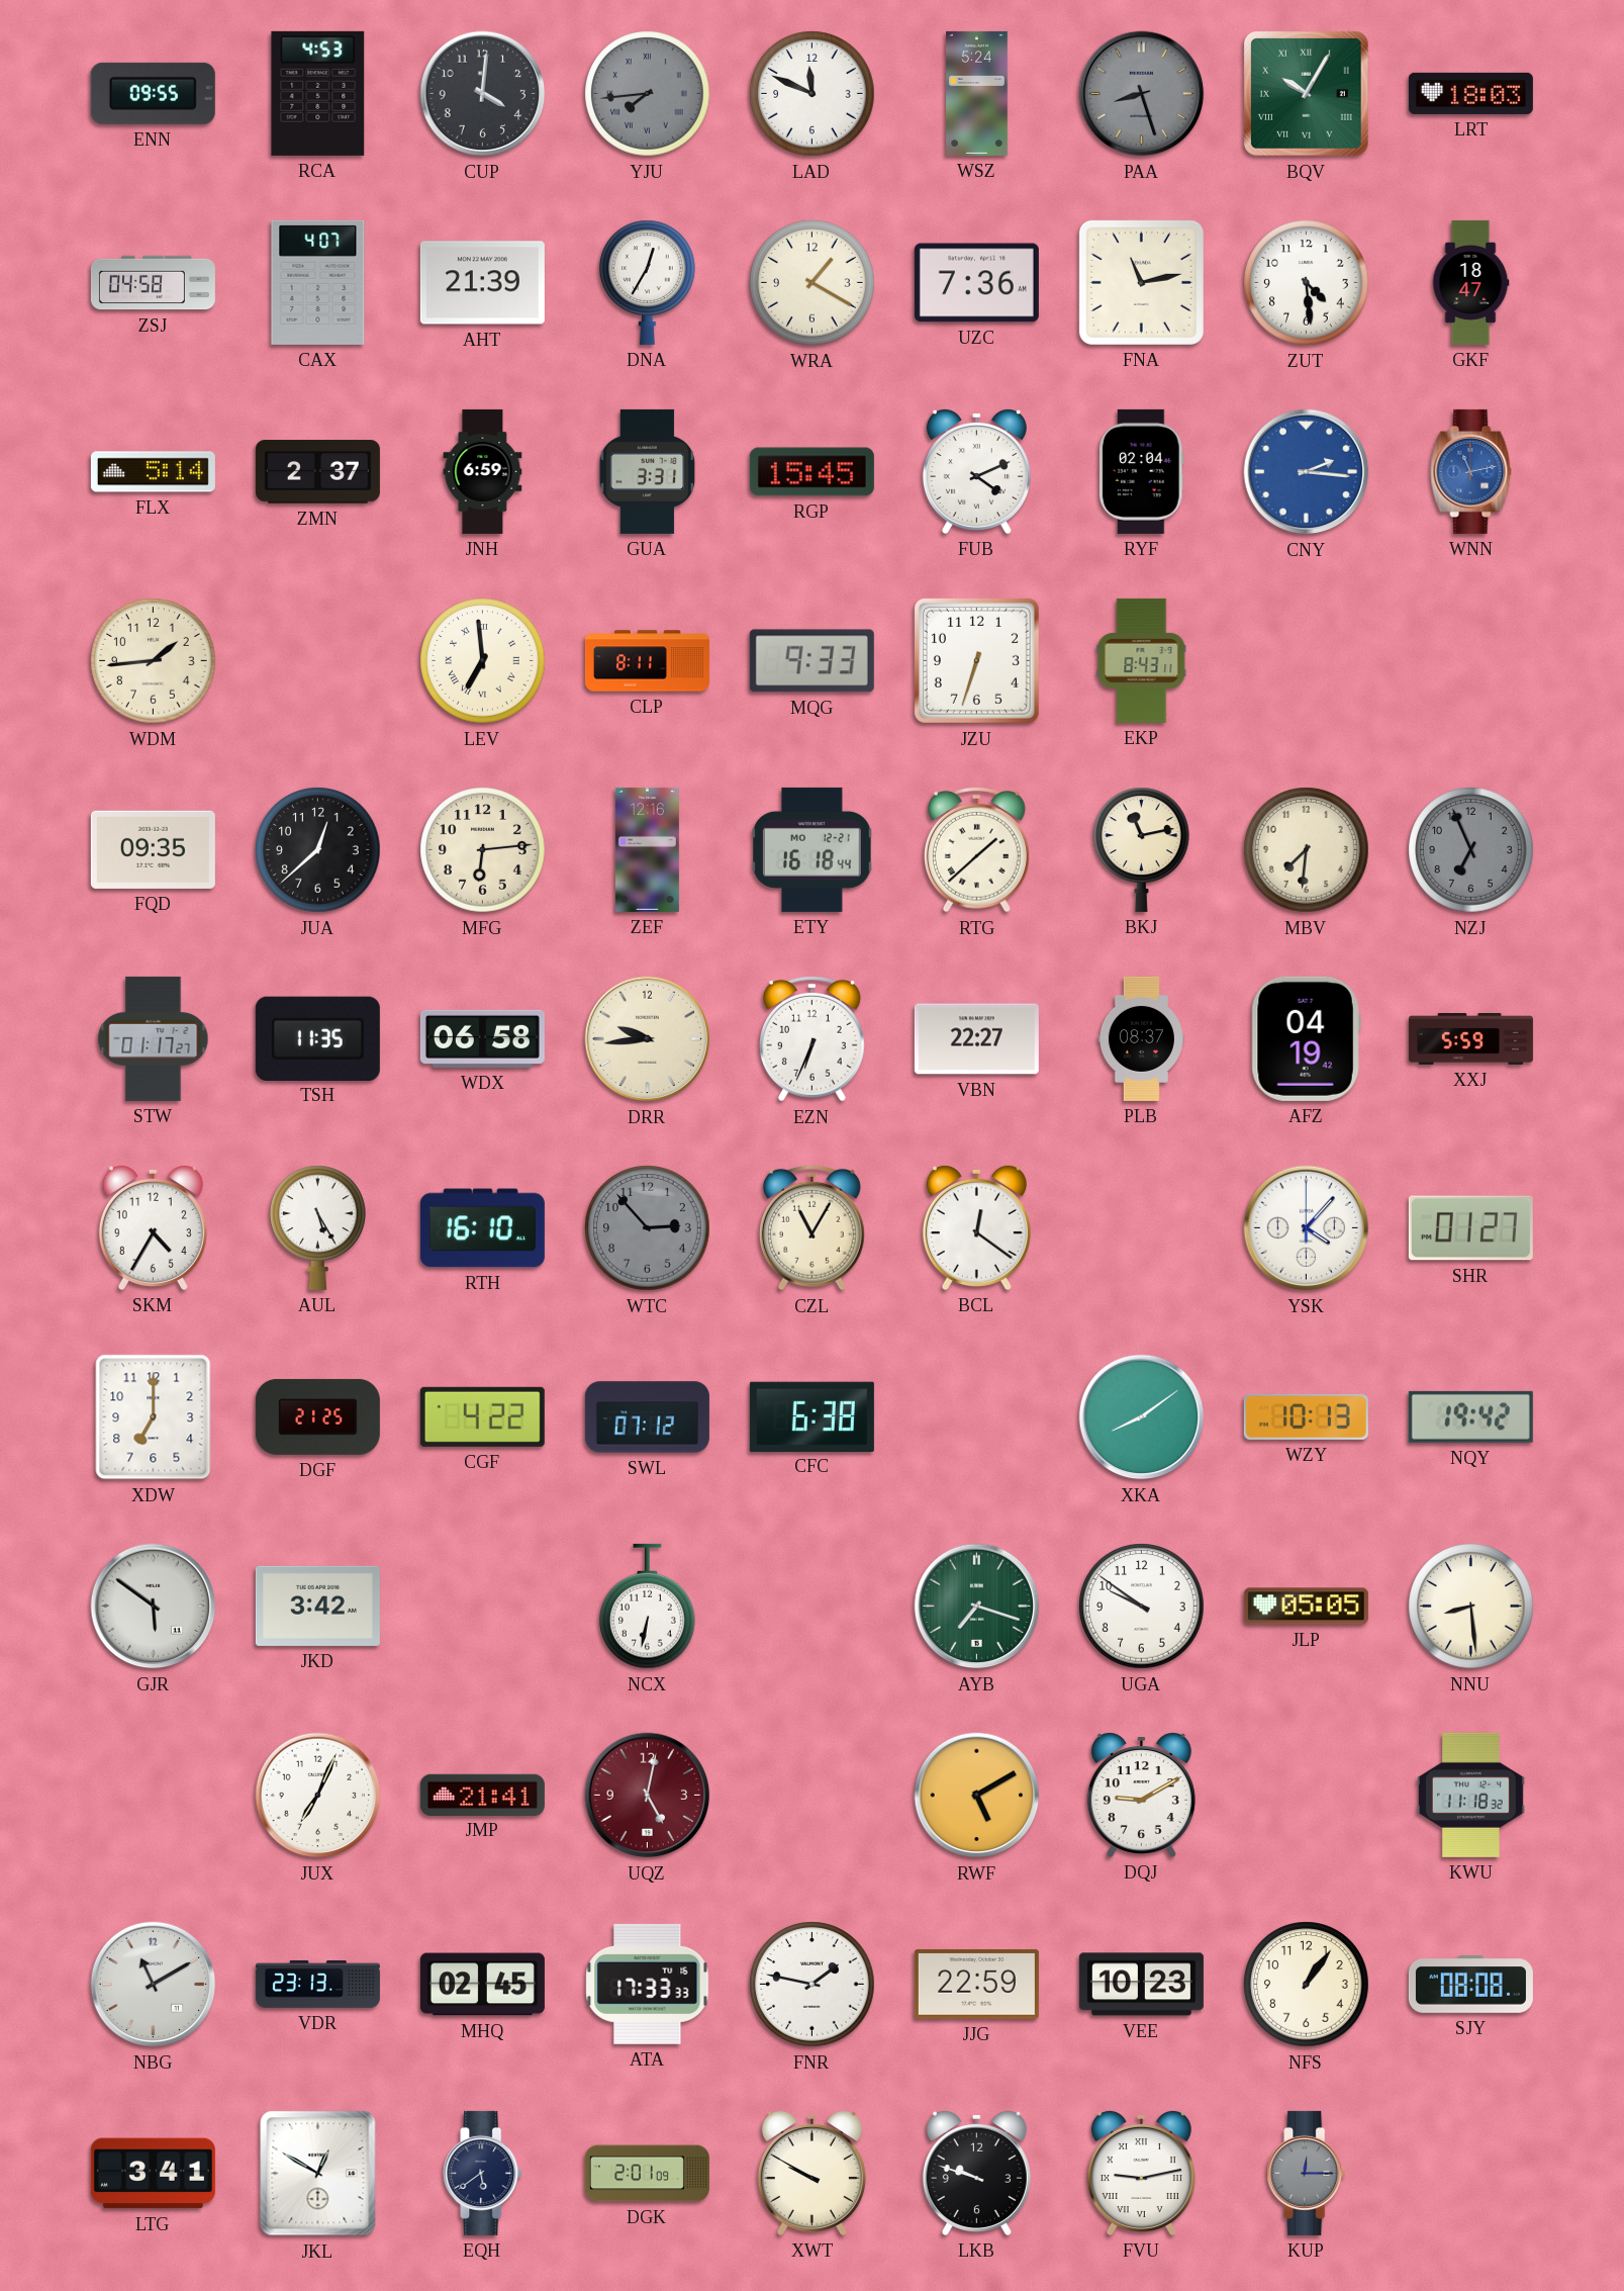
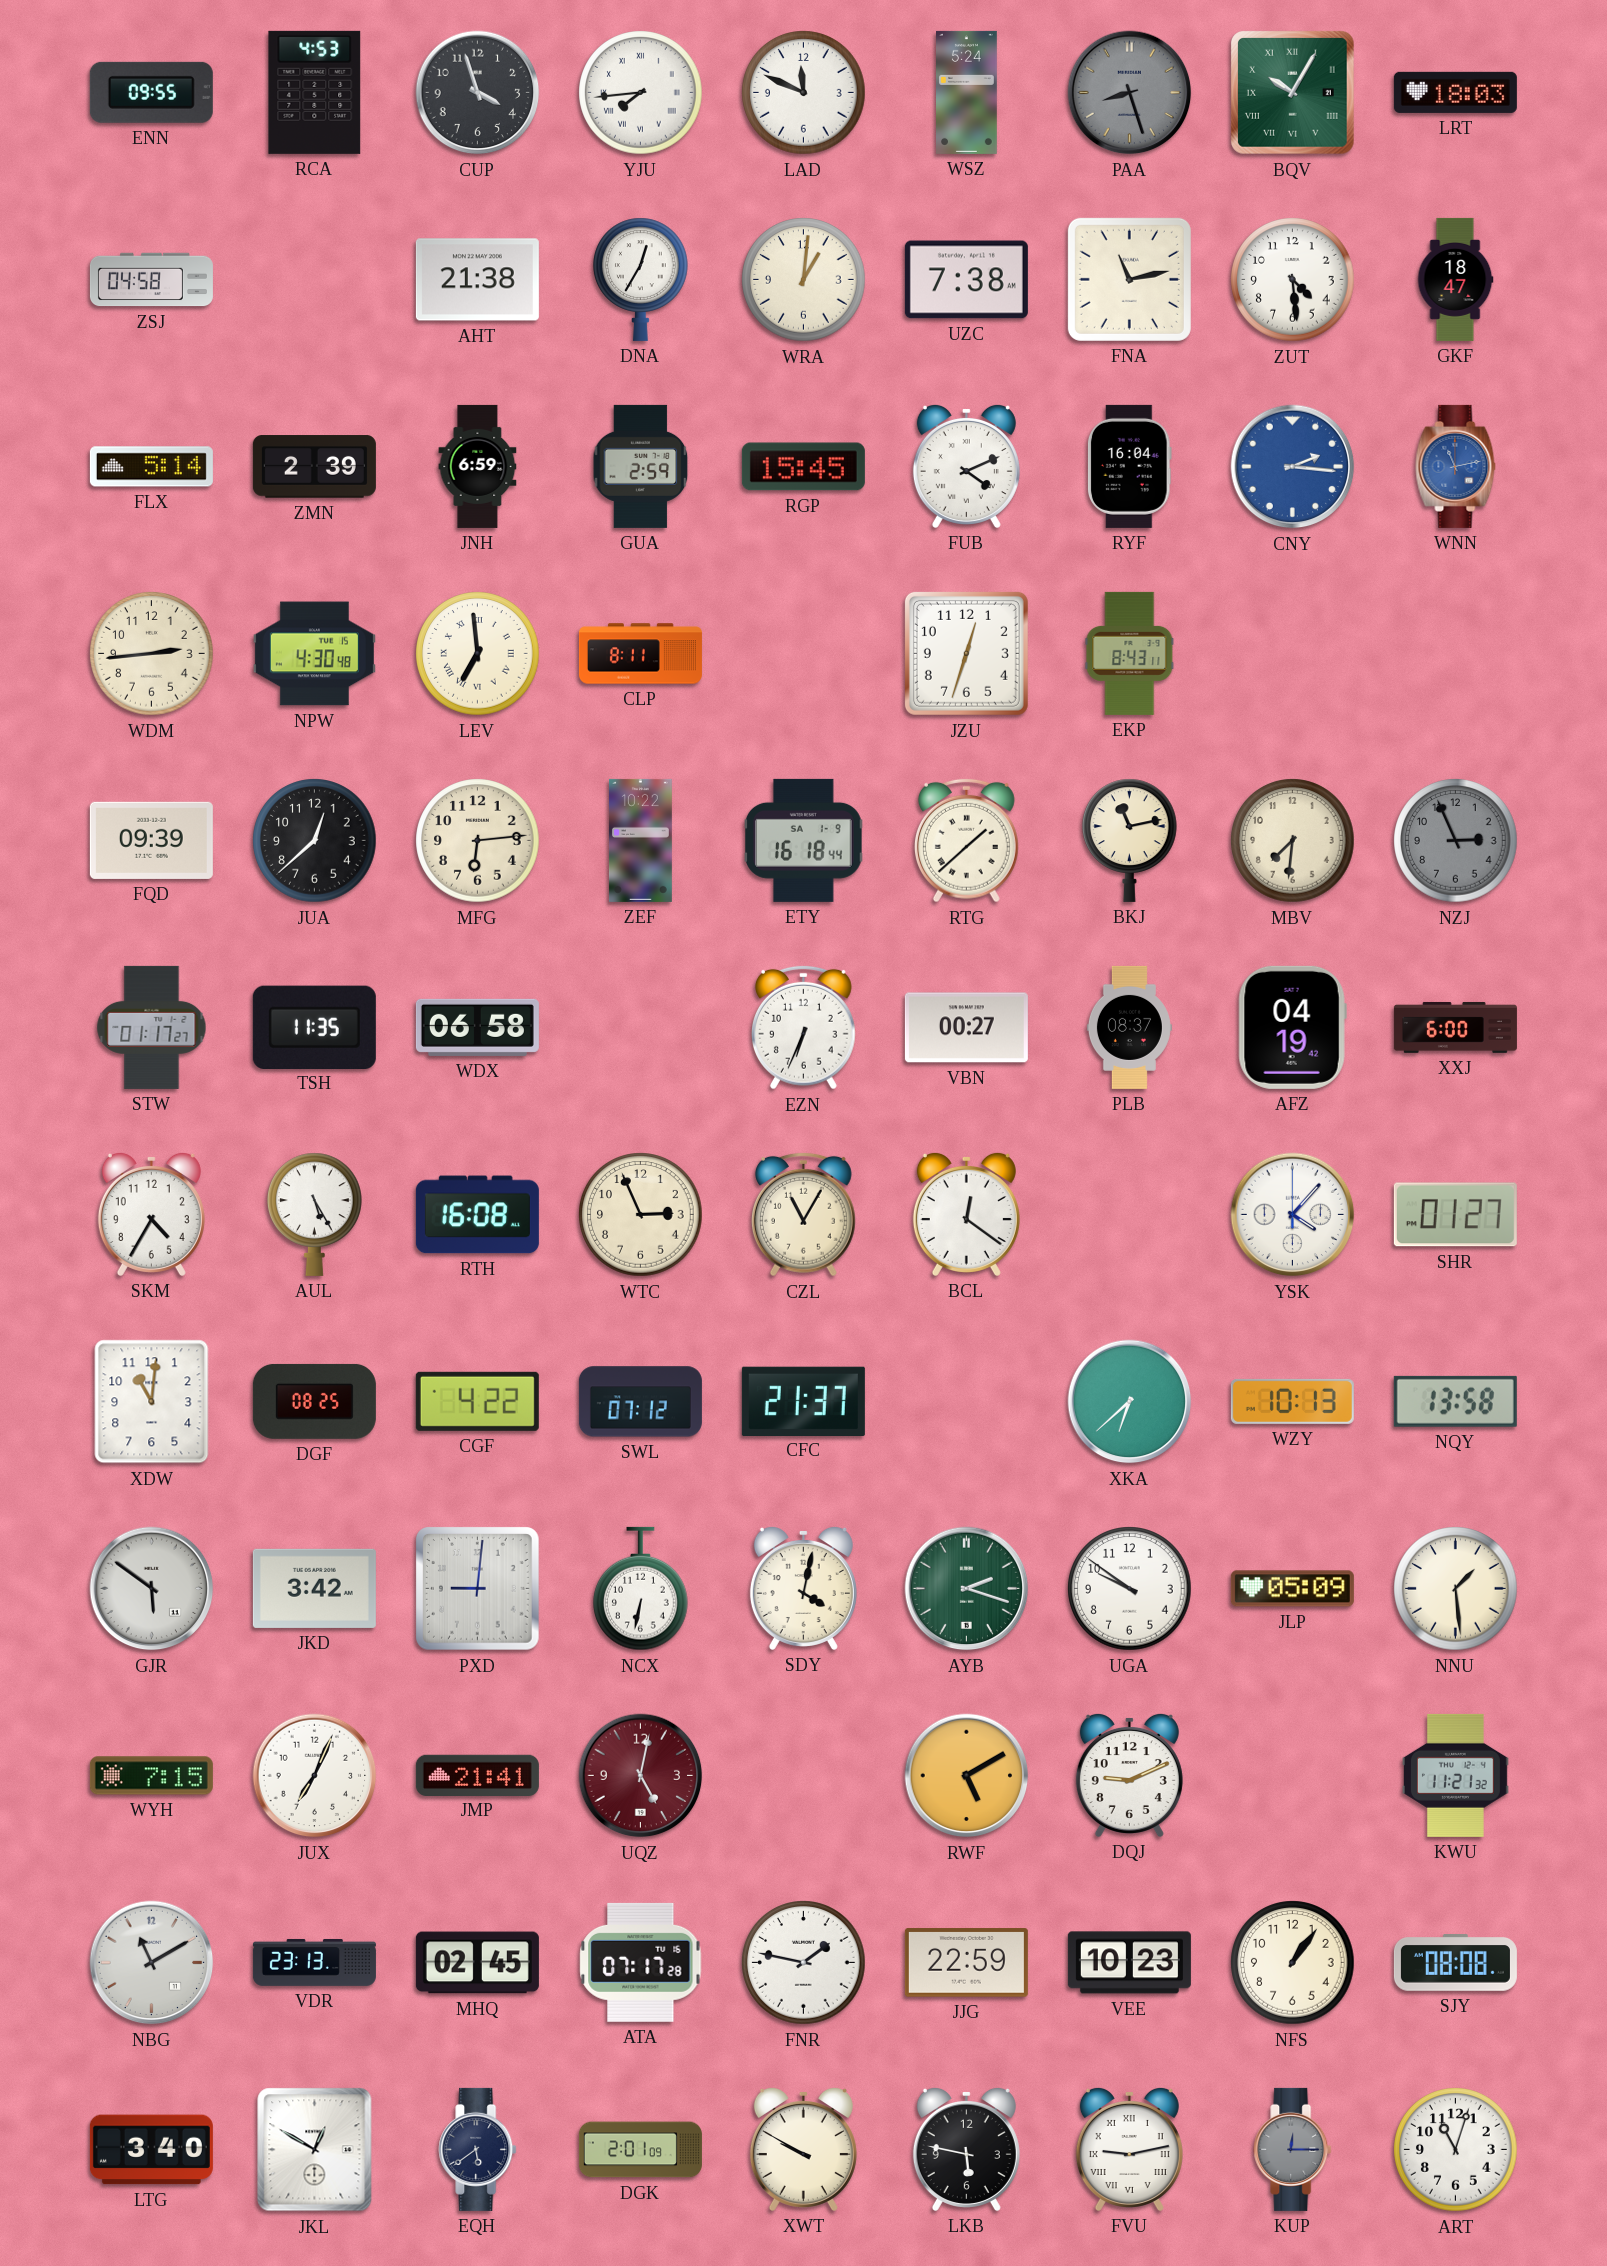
CUP: 4:01 -> 3:57 (478, 93)
YJU dial: grey -> white (641, 93)
CAX: 4:07 -> none (318, 282)
AHT: 21:39 -> 21:38 (477, 280)
WRA: 1:20 -> 1:01 (804, 280)
UZC: 7:36 -> 7:38 (966, 280)
ZMN: 2:37 -> 2:39 (314, 467)
GUA: 3:31 -> 2:59 (641, 466)
RYF: 02:04 -> 16:04 (1129, 466)
WDM: 1:44 -> 2:44 (152, 654)
NPW: none -> 4:30 (314, 654)
MQG: 9:33 -> none (811, 661)
JZU: 6:33 -> 12:33 (966, 653)
FQD: 09:35 -> 09:39 (151, 840)
ZEF: 12:16 -> 10:22 (640, 840)
ETY date: MO 12-21 -> SA 1-9 (804, 840)
NZJ: 6:56 -> 2:56 (1456, 841)
DRR: 9:44 -> none (648, 1039)
VBN: 22:27 -> 00:27 (966, 1028)
XXJ: 5:59 -> 6:00 (1455, 1027)
RTH: 16:10 -> 16:08 (477, 1215)
WTC: 2:53 -> 2:56 (641, 1215)
WTC dial: grey -> cream (641, 1215)
XDW: 7:00 -> 11:01 (152, 1402)
DGF: 21:25 -> 08:25 (314, 1401)
CFC: 6:38 -> 21:37 (803, 1401)
XKA: 8:09 -> 6:38 (1130, 1402)
NQY: 19:42 -> 13:58 (1455, 1401)
PXD: none -> 9:01 (478, 1589)
SDY: none -> 4:02 (803, 1588)
AYB: 7:18 -> 2:18 (967, 1589)
JLP: 05:05 -> 05:09 (1292, 1589)
NNU: 8:29 -> 1:29 (1456, 1589)
WYH: none -> 7:15 (151, 1776)
DQJ: 9:10 -> 9:11 (1129, 1775)
KWU: 11:18 -> 11:21 (1455, 1775)
ATA: 17:33 -> 07:17 (641, 1962)
LTG: 3:41 -> 3:40 (151, 2150)
LKB: 9:48 -> 5:47 (966, 2149)
ART: none -> 11:03 (1456, 2150)
